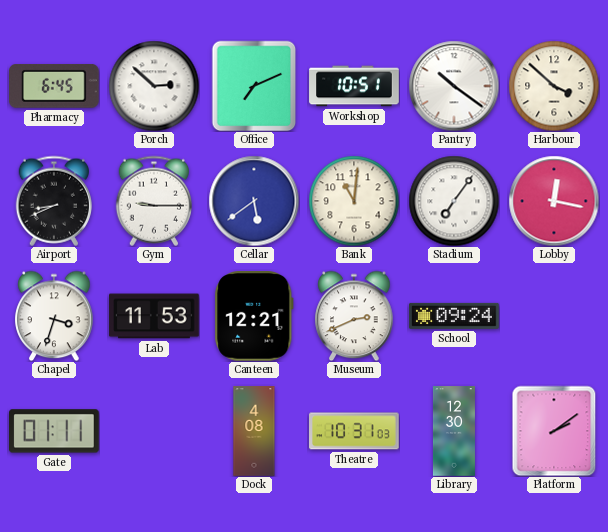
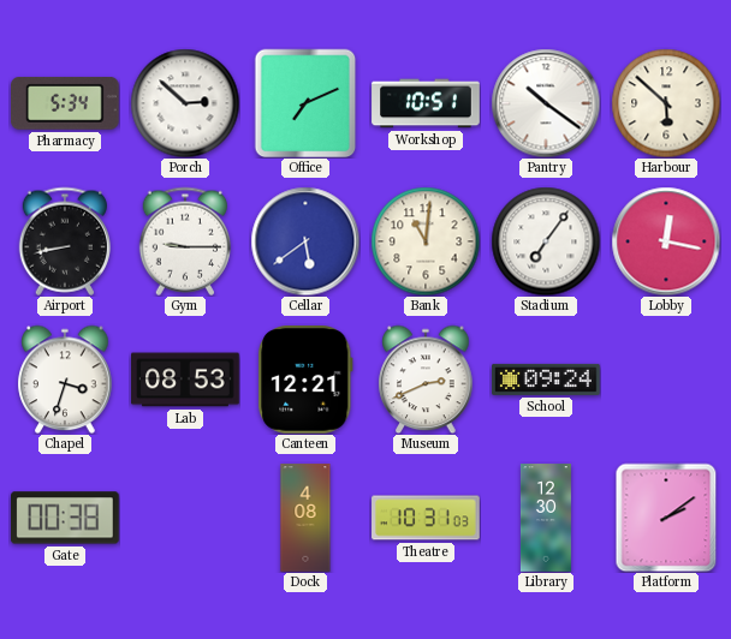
Pharmacy: 6:45 -> 5:34 (66, 104)
Harbour: 3:52 -> 5:52 (666, 103)
Airport: 8:41 -> 8:43 (64, 241)
Lab: 11:53 -> 08:53 (185, 380)
Gate: 01:11 -> 00:38 (66, 518)
